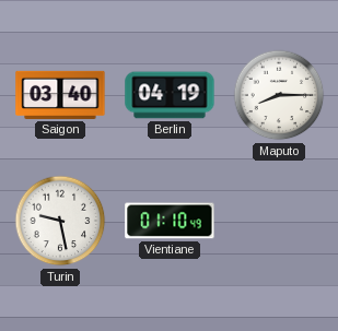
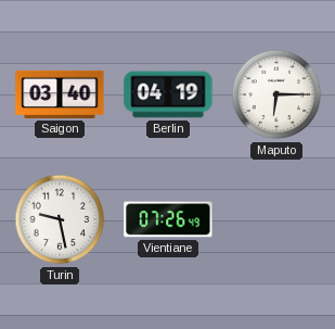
Maputo: 8:15 -> 6:15 (276, 94)
Vientiane: 01:10 -> 07:26 (168, 219)
